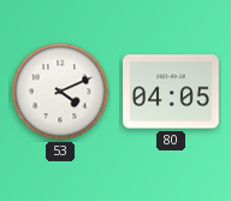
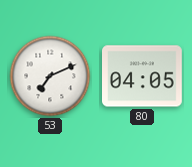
53: 4:11 -> 7:11 (50, 76)
